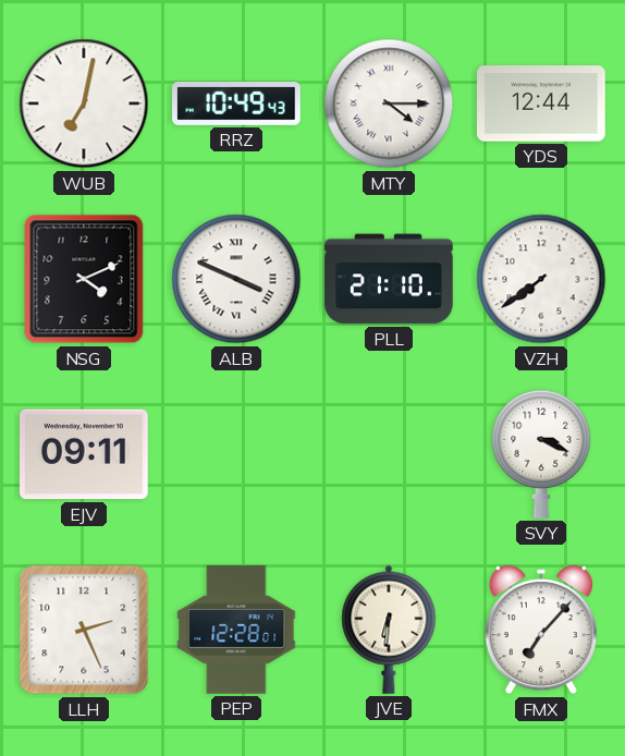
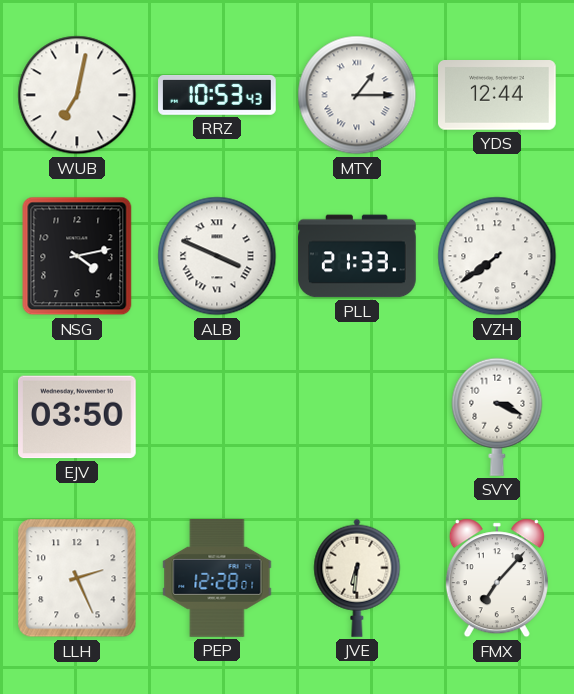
RRZ: 10:49 -> 10:53 (217, 96)
MTY: 4:15 -> 1:15 (357, 95)
NSG: 4:11 -> 4:13 (77, 256)
PLL: 21:10 -> 21:33 (357, 256)
EJV: 09:11 -> 03:50 (78, 417)
